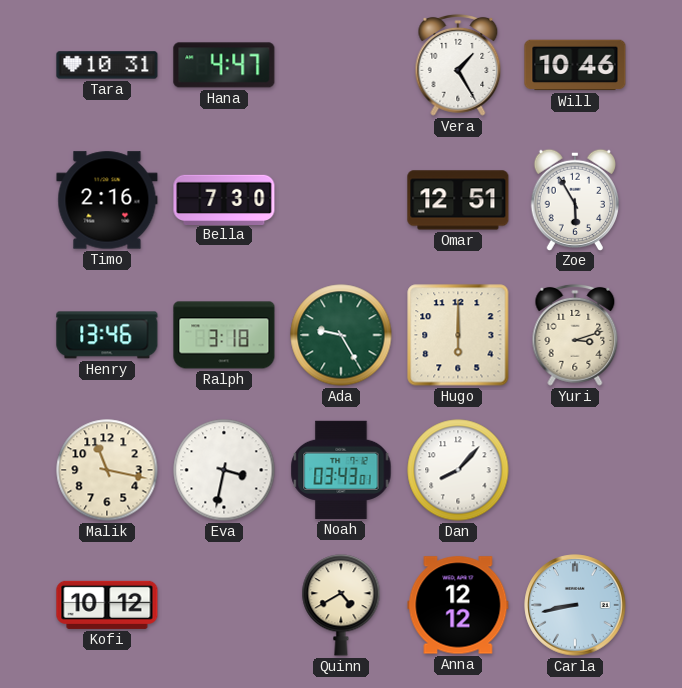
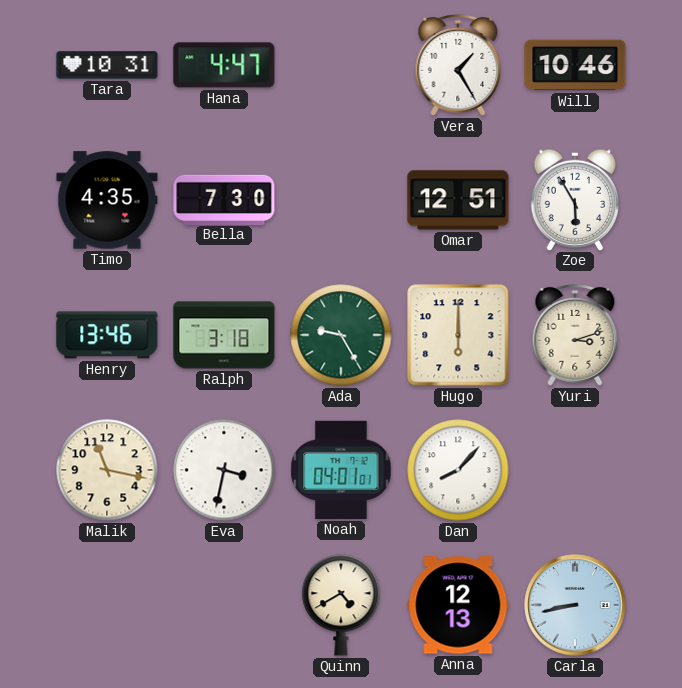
Timo: 2:16 -> 4:35 (107, 200)
Noah: 03:43 -> 04:01 (341, 470)
Kofi: 10:12 -> none (107, 605)
Anna: 12:12 -> 12:13 (458, 605)
